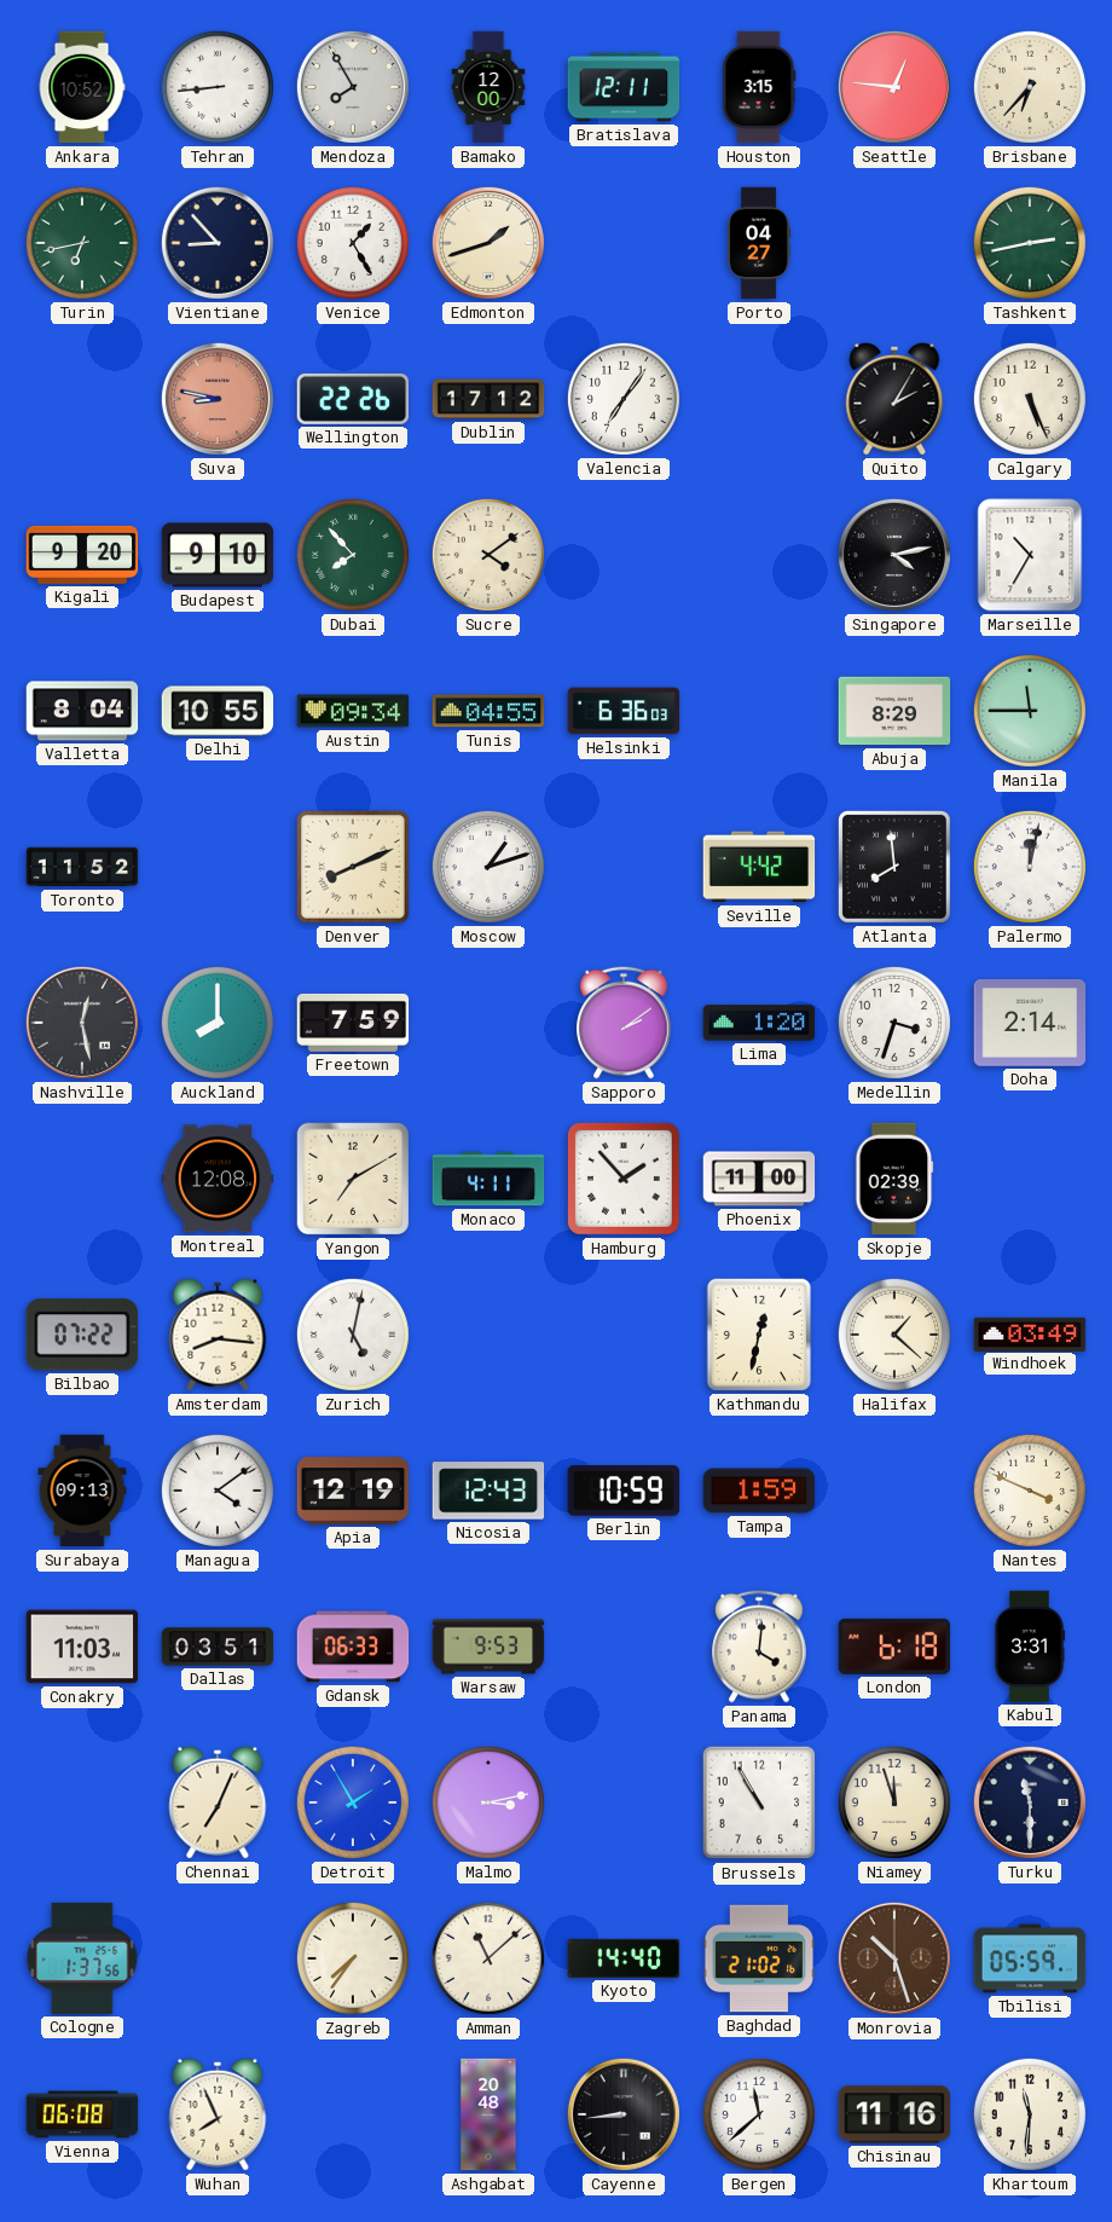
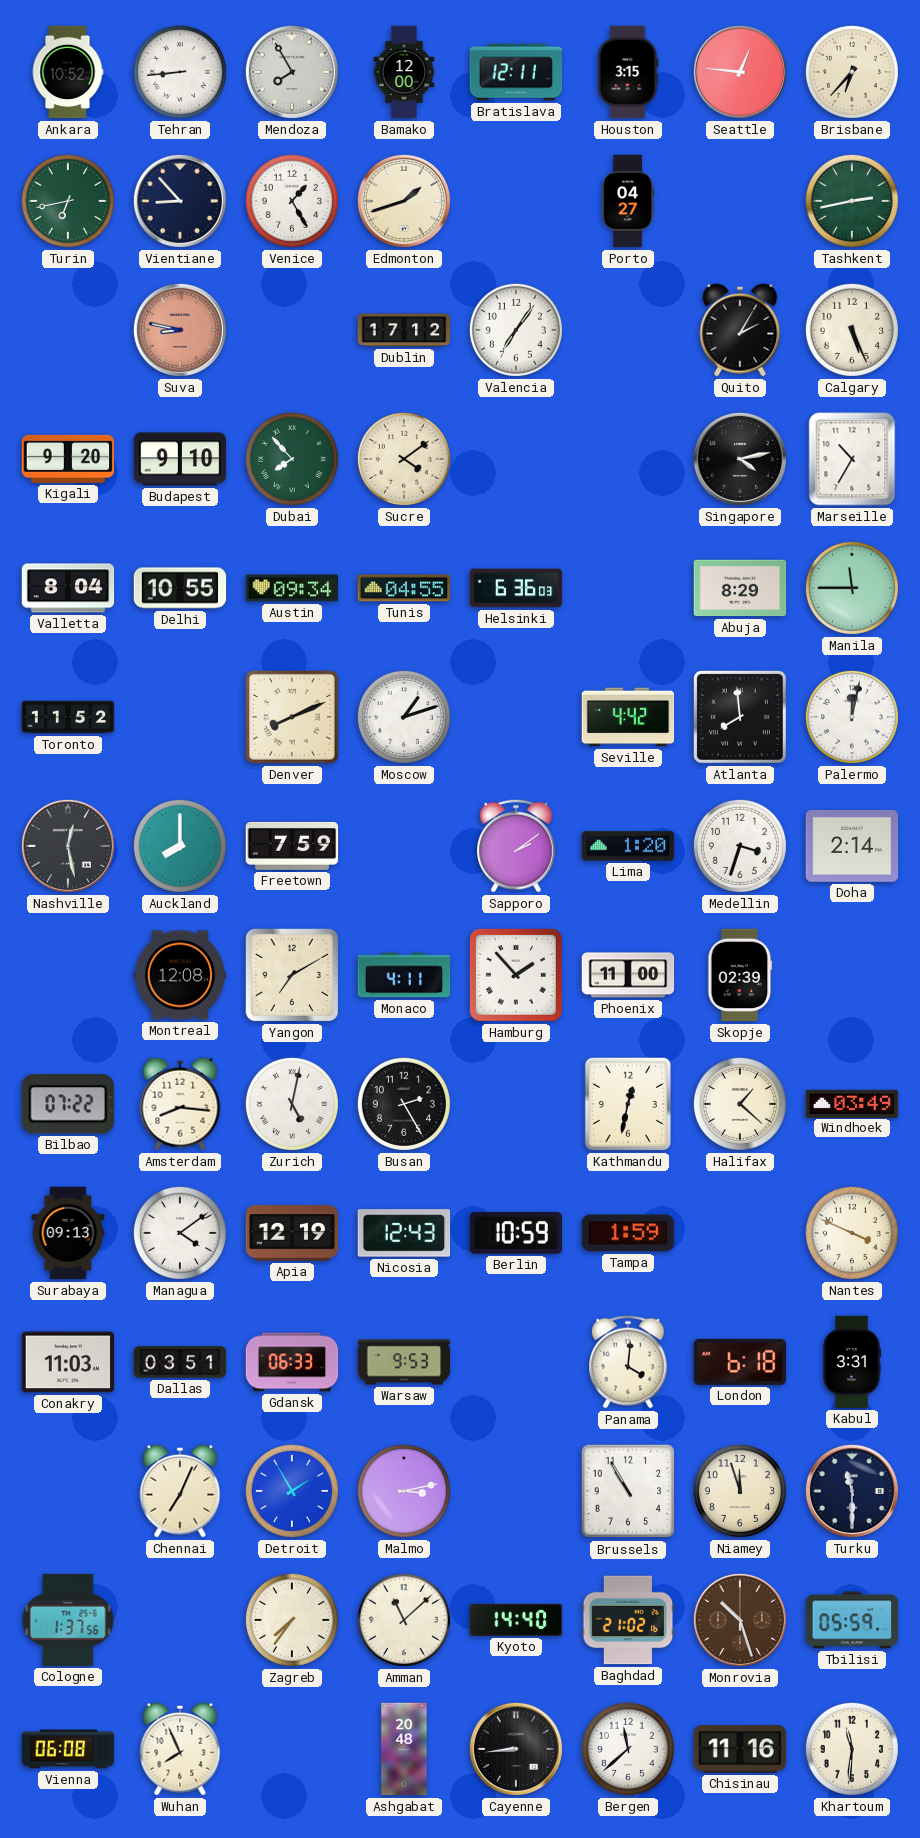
Wellington: 22:26 -> none (353, 399)
Busan: none -> 2:25 (404, 1104)
